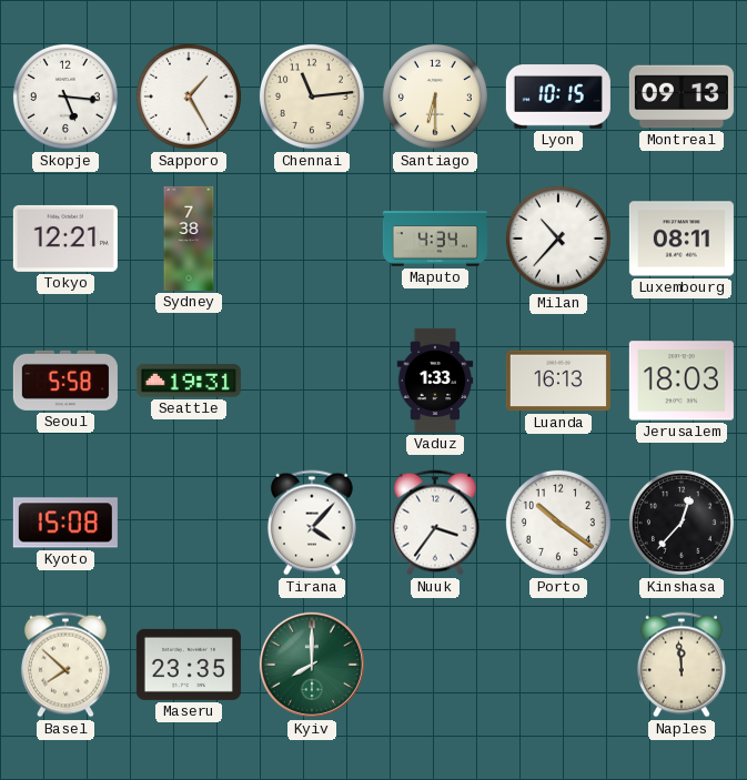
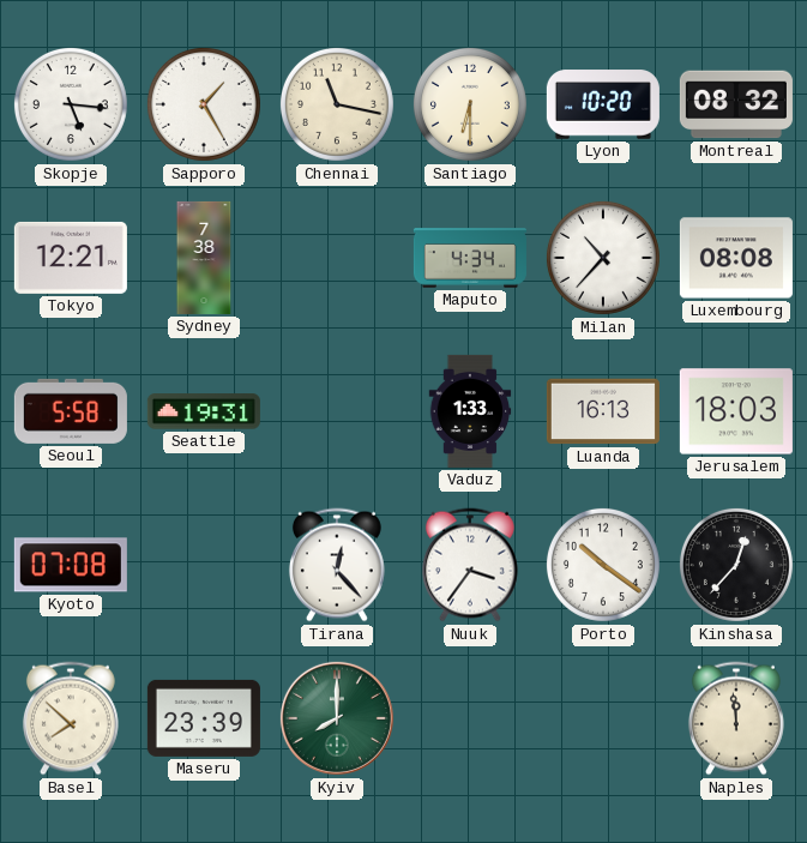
Chennai: 11:14 -> 11:17 (337, 104)
Lyon: 10:15 -> 10:20 (603, 104)
Montreal: 09:13 -> 08:32 (736, 104)
Luxembourg: 08:11 -> 08:08 (736, 258)
Kyoto: 15:08 -> 07:08 (71, 565)
Tirana: 4:07 -> 12:23 (337, 565)
Maseru: 23:35 -> 23:39 (204, 718)
